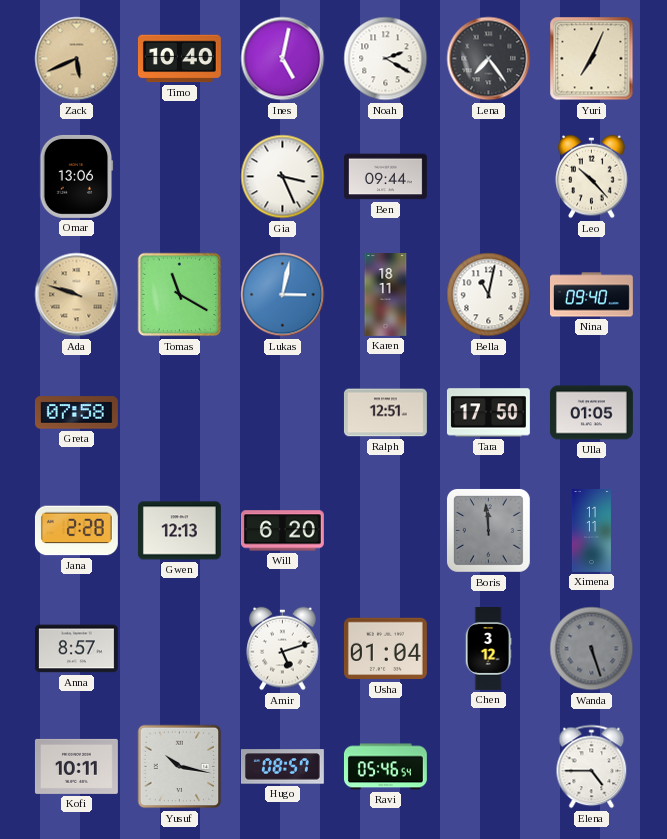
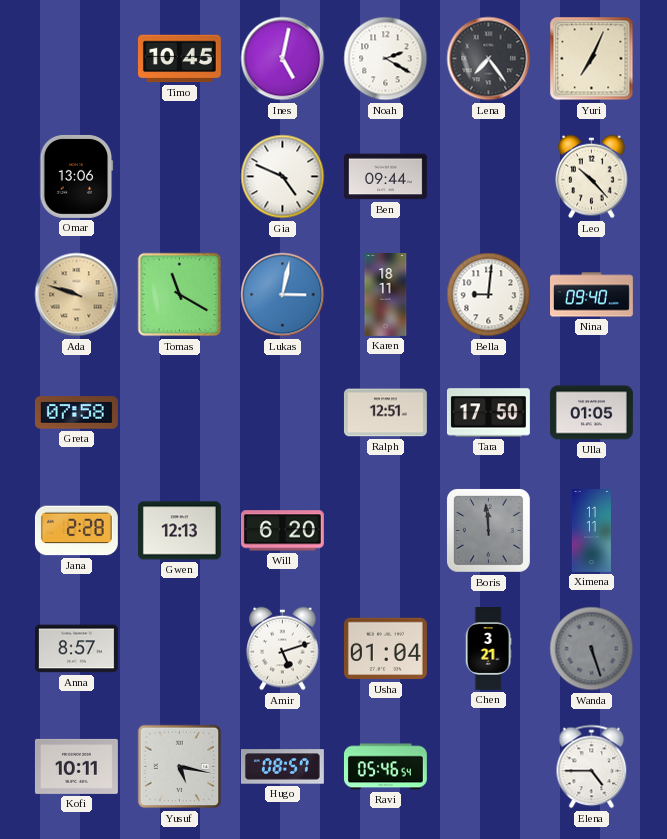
Zack: 5:41 -> none (77, 59)
Timo: 10:40 -> 10:45 (179, 59)
Gia: 3:26 -> 4:49 (283, 177)
Bella: 11:02 -> 9:01 (489, 295)
Chen: 3:12 -> 3:21 (488, 649)
Yusuf: 10:17 -> 5:17 (180, 767)
